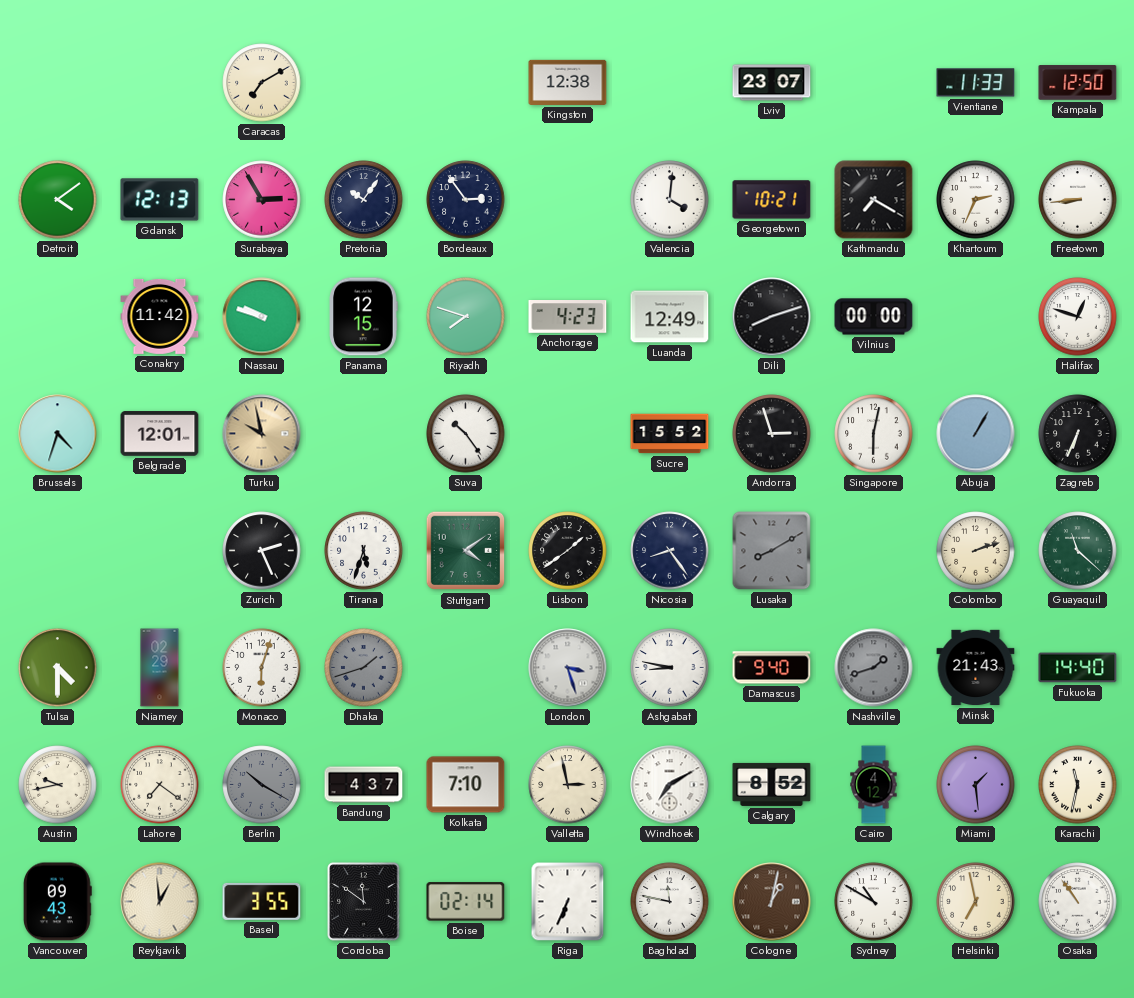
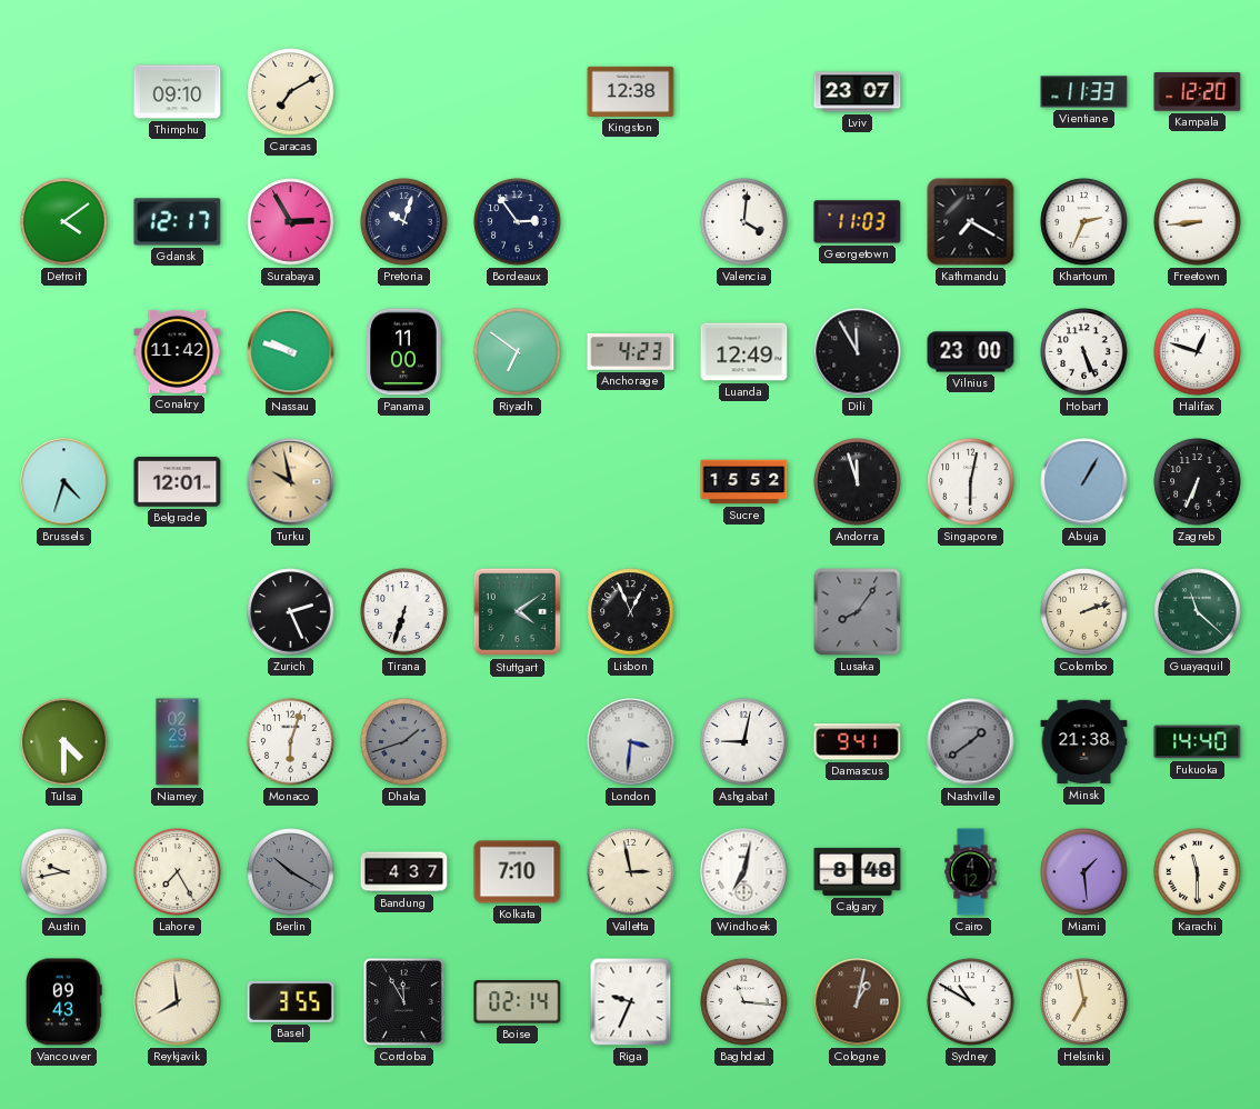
Thimphu: none -> 09:10 (178, 92)
Kampala: 12:50 -> 12:20 (1198, 92)
Gdansk: 12:13 -> 12:17 (178, 222)
Pretoria: 10:06 -> 10:03 (404, 222)
Georgetown: 10:21 -> 11:03 (858, 222)
Panama: 12:15 -> 11:00 (403, 352)
Riyadh: 7:48 -> 6:51 (518, 352)
Dili: 8:12 -> 11:55 (858, 352)
Vilnius: 00:00 -> 23:00 (971, 352)
Hobart: none -> 5:26 (1084, 352)
Suva: 10:24 -> none (466, 434)
Andorra: 2:57 -> 11:57 (858, 482)
Tirana: 5:33 -> 6:33 (404, 612)
Lisbon: 1:39 -> 12:56 (631, 612)
Nicosia: 8:24 -> none (670, 551)
Lusaka: 8:10 -> 8:06 (858, 612)
London: 3:27 -> 3:31 (631, 742)
Ashgabat: 8:47 -> 9:02 (744, 742)
Damascus: 9:40 -> 9:41 (858, 742)
Nashville: 1:42 -> 1:39 (971, 742)
Minsk: 21:43 -> 21:38 (1084, 742)
Lahore: 7:21 -> 7:25 (178, 872)
Windhoek: 7:10 -> 7:02 (744, 872)
Calgary: 8:52 -> 8:48 (858, 871)
Karachi: 11:32 -> 11:30 (1198, 872)
Reykjavik: 12:59 -> 7:59 (178, 1002)
Cordoba: 11:51 -> 11:55 (404, 1002)
Riga: 6:34 -> 9:34 (631, 1002)
Baghdad: 11:47 -> 11:16 (744, 1002)
Osaka: 10:54 -> none (1078, 902)
